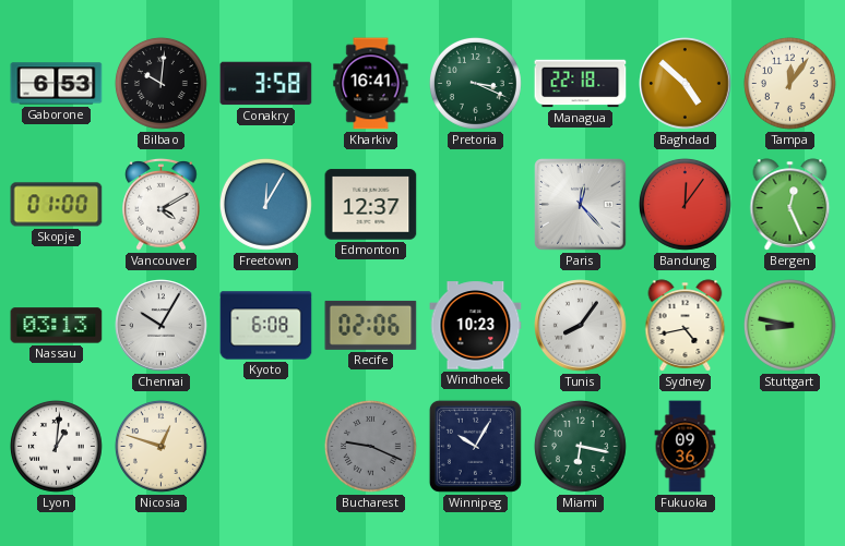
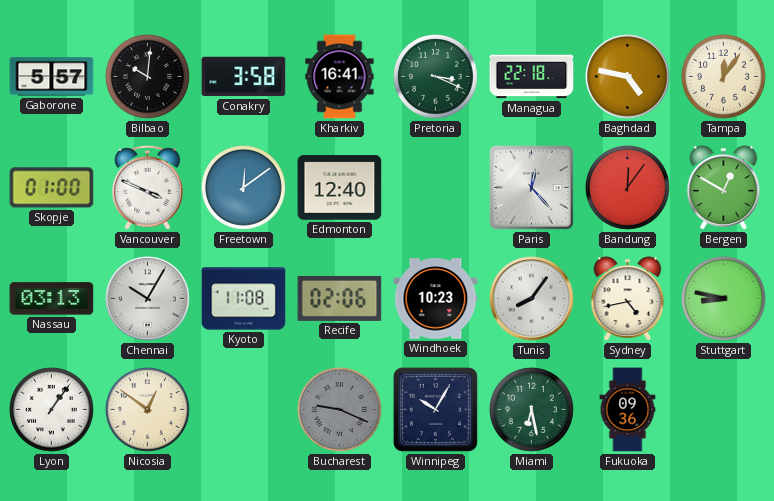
Gaborone: 6:53 -> 5:57 (52, 77)
Baghdad: 4:52 -> 4:47 (628, 77)
Vancouver: 4:10 -> 3:49 (148, 188)
Freetown: 12:05 -> 12:09 (243, 187)
Edmonton: 12:37 -> 12:40 (340, 188)
Bergen: 12:26 -> 12:50 (724, 188)
Kyoto: 6:08 -> 11:08 (244, 299)
Lyon: 1:01 -> 1:06 (51, 409)
Nicosia: 12:48 -> 12:51 (147, 409)
Miami: 6:17 -> 6:28 (531, 409)
